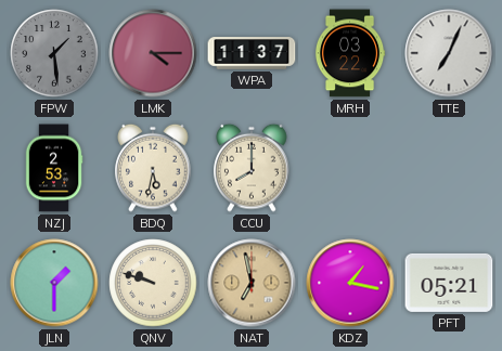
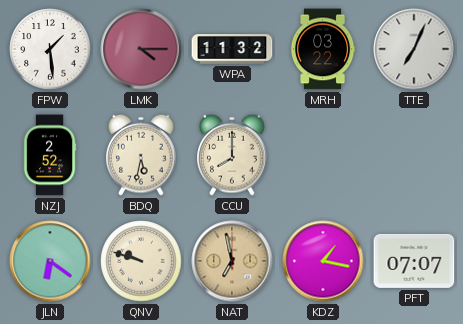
FPW dial: grey -> white (50, 49)
WPA: 11:37 -> 11:32 (232, 49)
NZJ: 2:53 -> 2:52 (50, 155)
JLN: 1:30 -> 6:21 (50, 261)
PFT: 05:21 -> 07:07 (414, 261)
